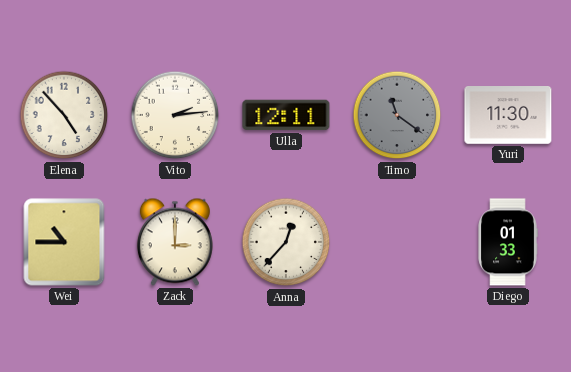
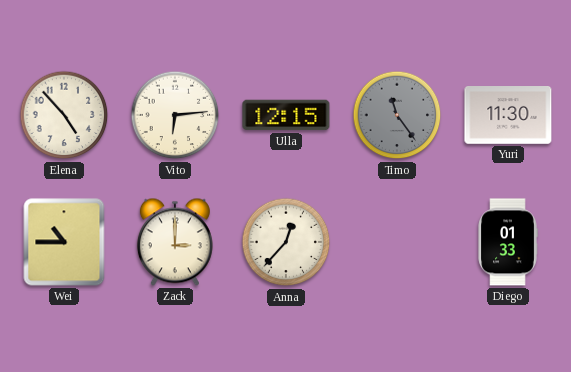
Vito: 2:14 -> 6:14 (175, 115)
Ulla: 12:11 -> 12:15 (286, 115)
Timo: 11:21 -> 11:24 (397, 115)
